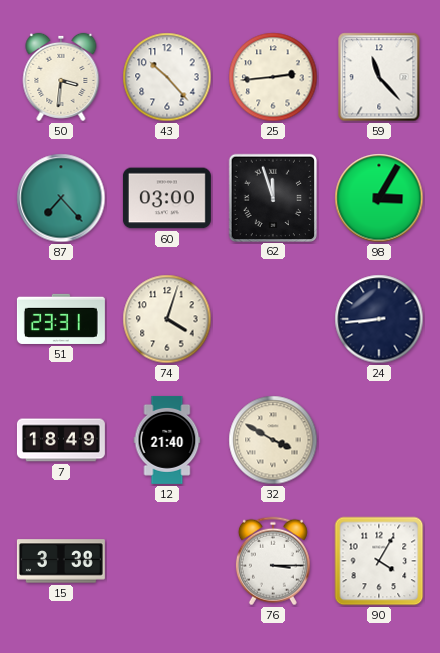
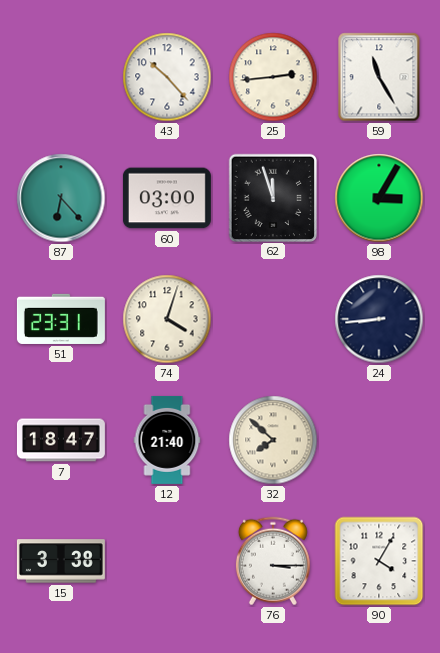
50: 3:31 -> none (61, 77)
59: 11:23 -> 11:25 (379, 77)
87: 7:23 -> 6:23 (61, 198)
7: 18:49 -> 18:47 (61, 440)
32: 3:50 -> 7:52 (273, 440)
